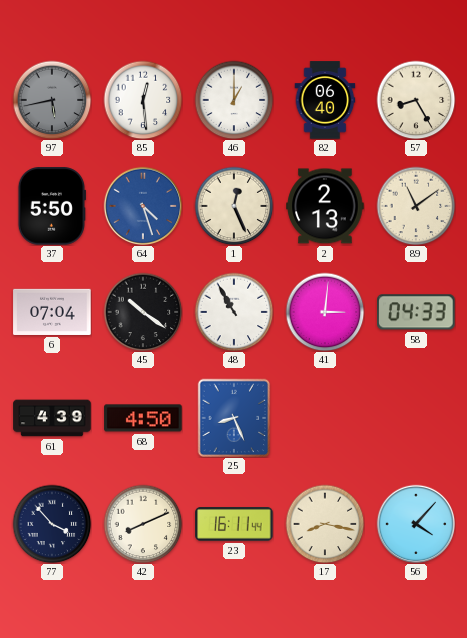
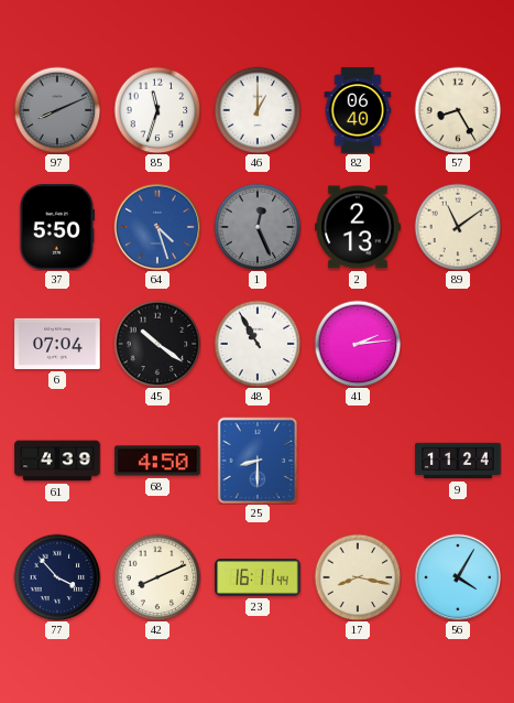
97: 5:43 -> 8:11 (57, 110)
85: 12:29 -> 11:33 (157, 110)
1 dial: cream -> grey (258, 227)
41: 3:01 -> 2:14 (358, 344)
58: 04:33 -> none (416, 312)
25: 8:26 -> 8:30 (258, 461)
9: none -> 11:24 (458, 461)
56: 4:07 -> 4:05 (458, 577)
